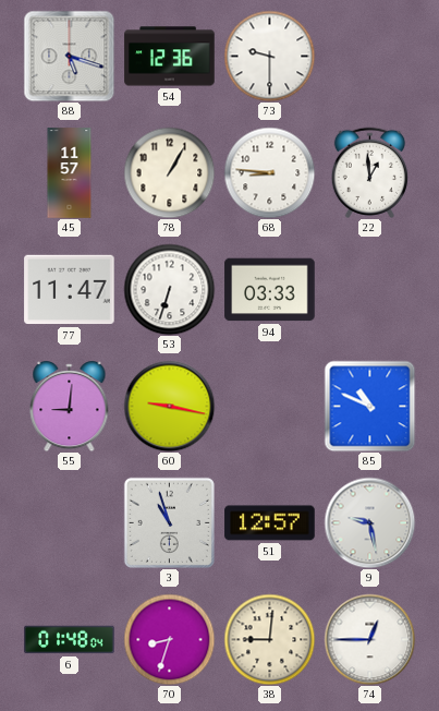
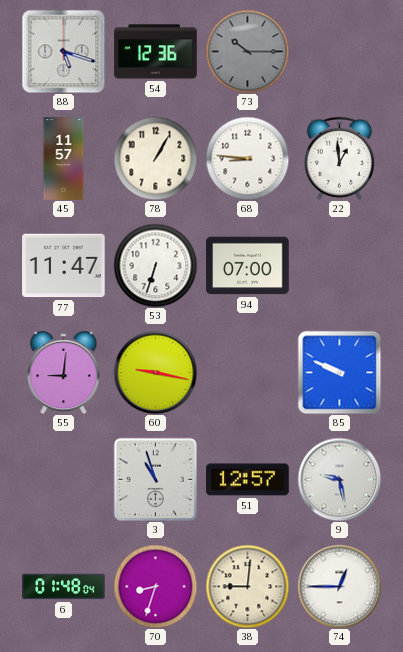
73: 9:30 -> 10:15 (247, 51)
73 dial: white -> grey (247, 51)
94: 03:33 -> 07:00 (248, 266)
85: 10:49 -> 9:49 (339, 372)
